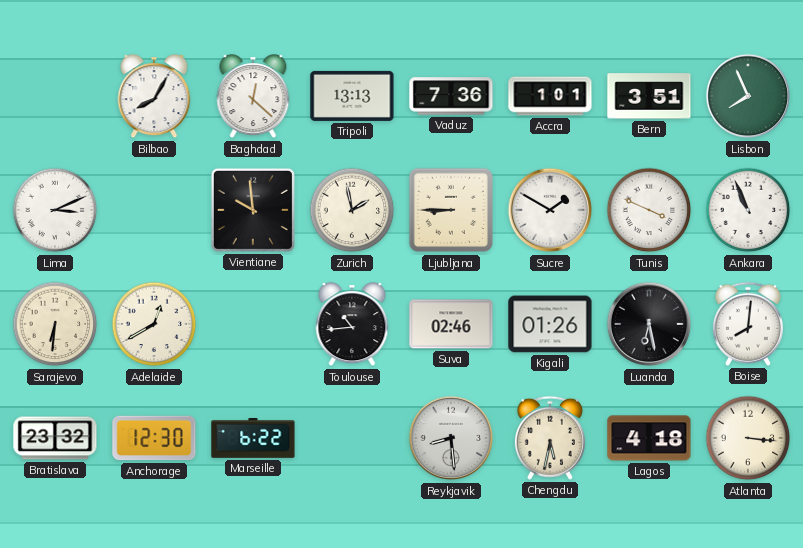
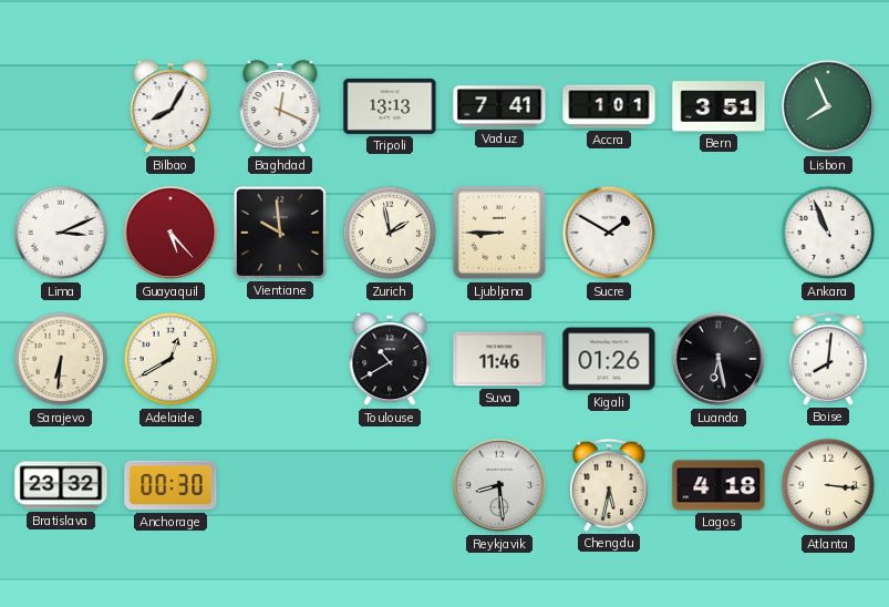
Baghdad: 12:22 -> 12:19 (280, 107)
Vaduz: 7:36 -> 7:41 (499, 106)
Guayaquil: none -> 5:23 (170, 233)
Tunis: 3:49 -> none (649, 210)
Toulouse: 10:44 -> 10:40 (390, 360)
Suva: 02:46 -> 11:46 (499, 359)
Anchorage: 12:30 -> 00:30 (170, 485)
Marseille: 6:22 -> none (253, 438)
